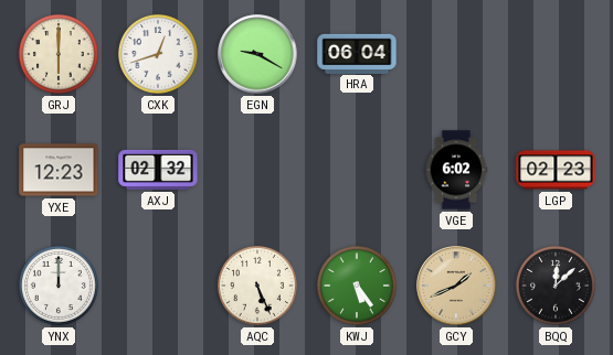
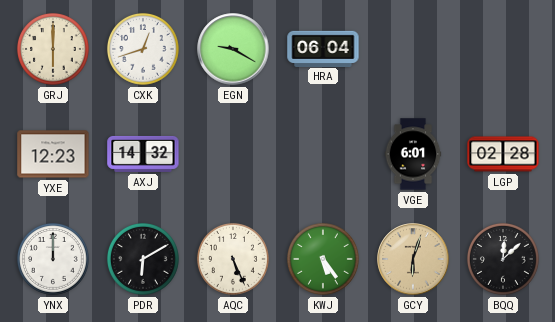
AXJ: 02:32 -> 14:32 (143, 154)
VGE: 6:02 -> 6:01 (413, 154)
LGP: 02:23 -> 02:28 (503, 154)
PDR: none -> 6:10 (143, 259)
GCY: 1:41 -> 6:03 (413, 259)
